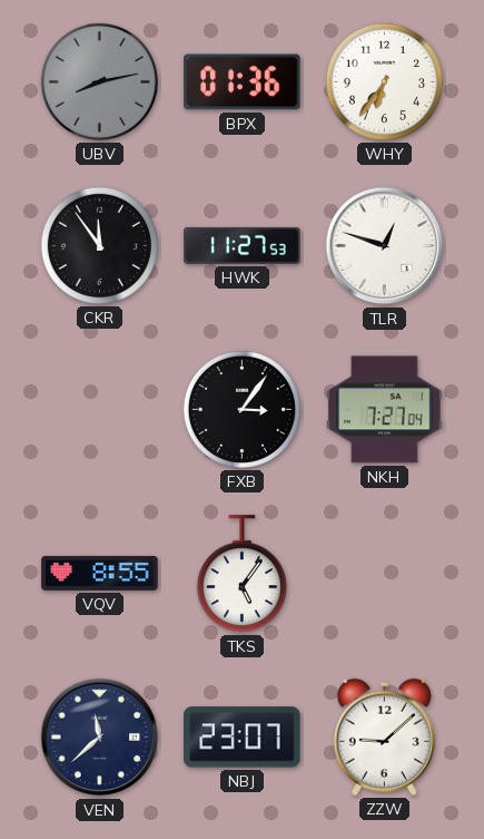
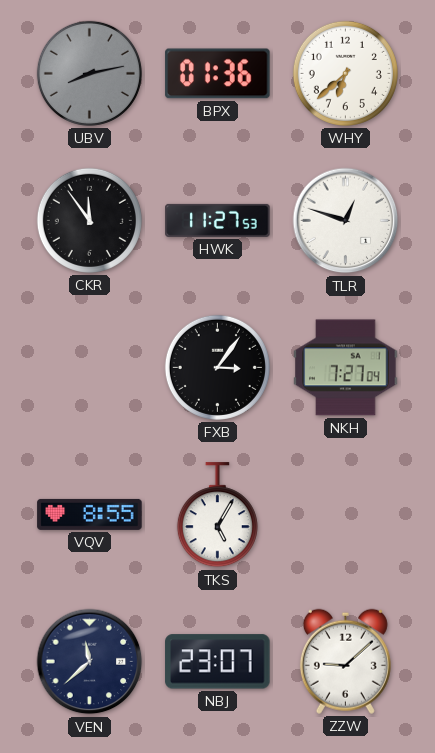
WHY: 6:36 -> 6:38 (345, 73)
TKS: 5:06 -> 5:05 (217, 515)
